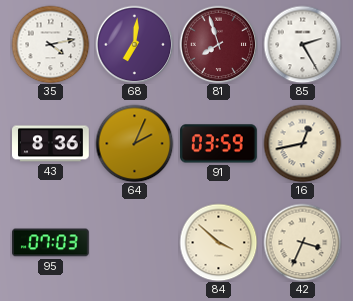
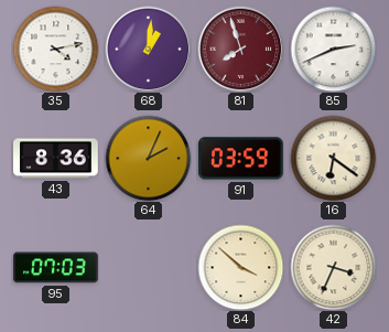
68: 7:01 -> 1:01 (148, 49)
85: 2:25 -> 2:41 (333, 49)
16: 12:43 -> 6:21 (333, 158)
